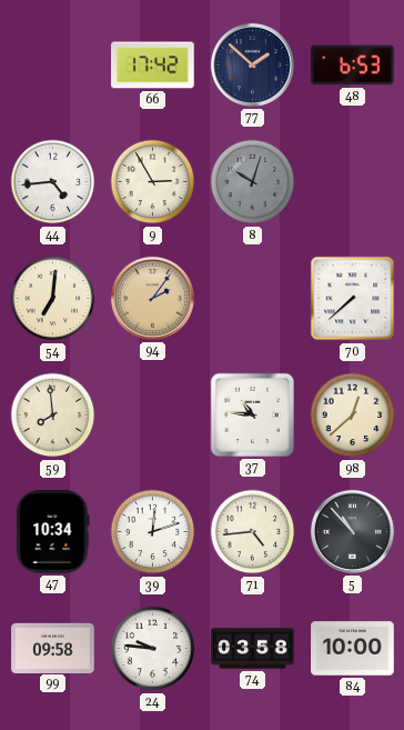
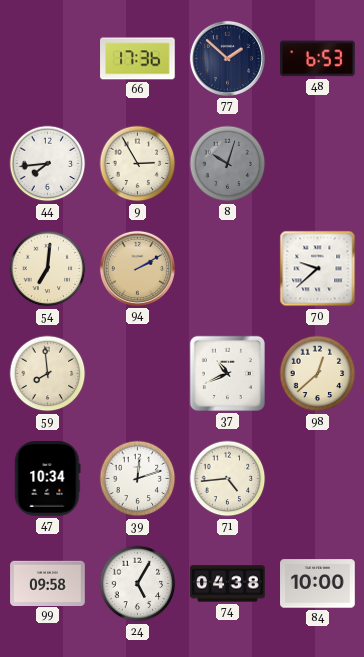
66: 17:42 -> 17:36 (138, 59)
44: 4:44 -> 7:44 (48, 164)
94: 2:06 -> 2:10 (137, 268)
70: 7:38 -> 9:38 (318, 269)
37: 10:46 -> 10:41 (227, 373)
5: 10:53 -> none (352, 531)
24: 9:46 -> 5:05 (138, 584)
74: 03:58 -> 04:38 (228, 584)
